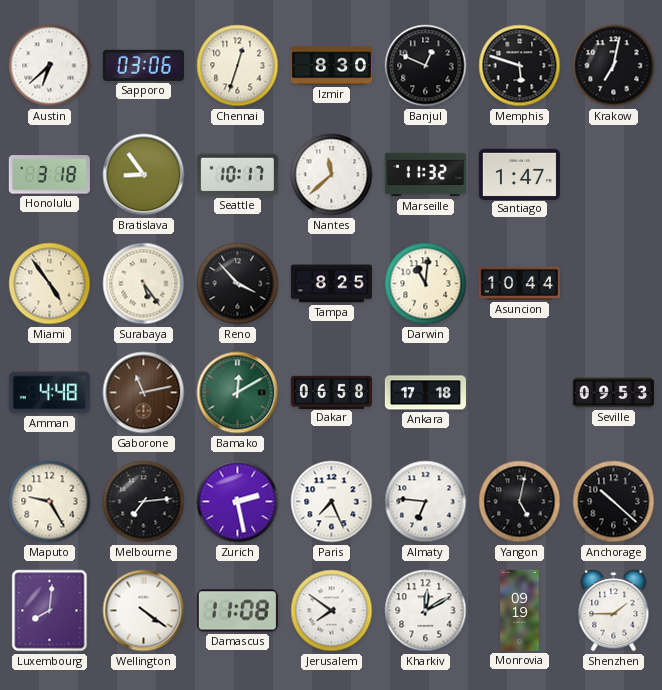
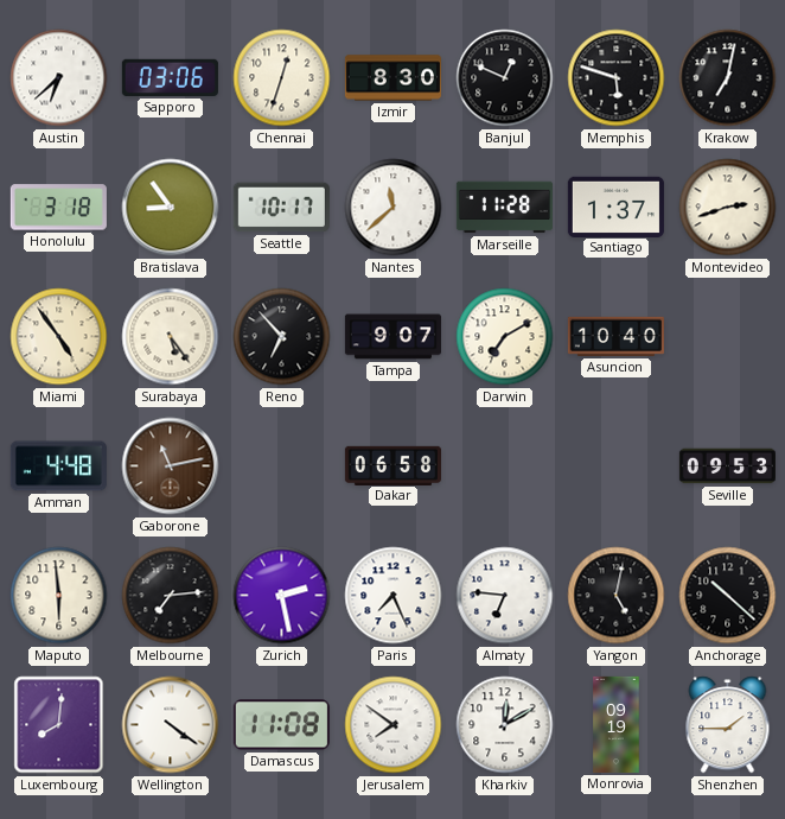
Marseille: 11:32 -> 11:28 (504, 208)
Santiago: 1:47 -> 1:37 (615, 207)
Montevideo: none -> 2:42 (728, 208)
Reno: 3:53 -> 6:53 (282, 337)
Tampa: 8:25 -> 9:07 (392, 337)
Darwin: 11:01 -> 7:10 (505, 337)
Asuncion: 10:44 -> 10:40 (615, 336)
Bamako: 12:10 -> none (238, 393)
Ankara: 17:18 -> none (425, 393)
Maputo: 9:25 -> 5:59 (59, 596)
